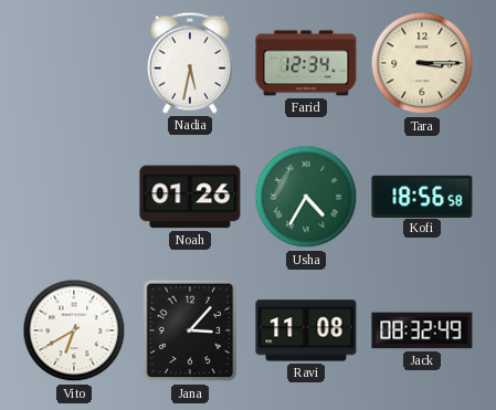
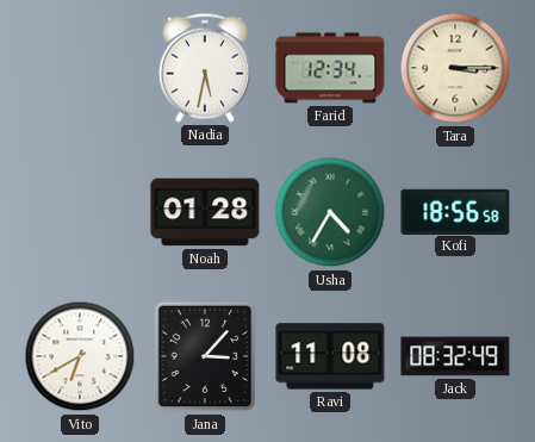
Noah: 01:26 -> 01:28 (205, 212)
